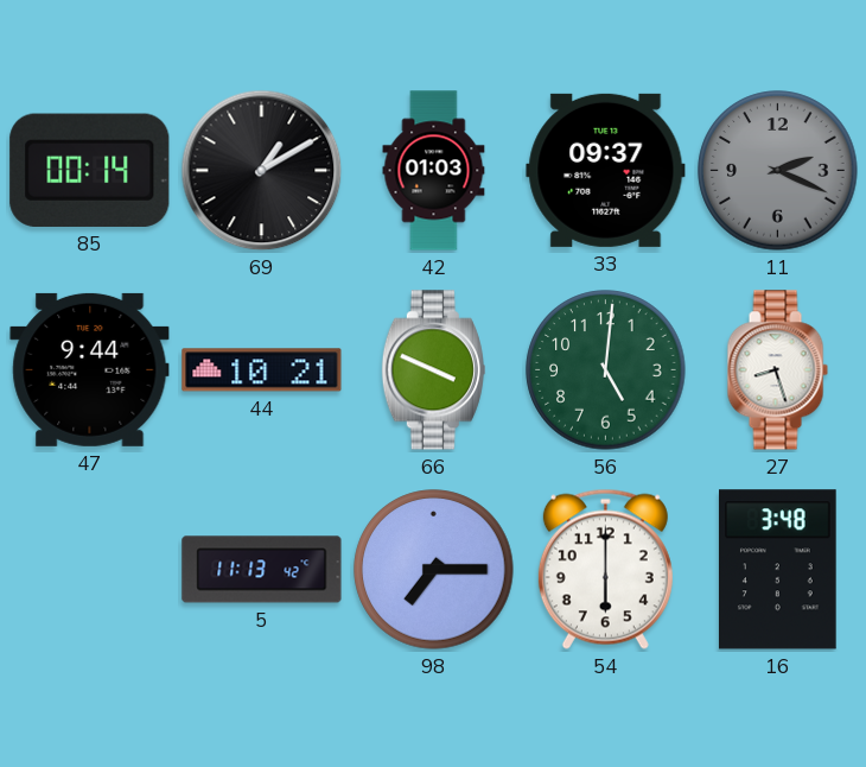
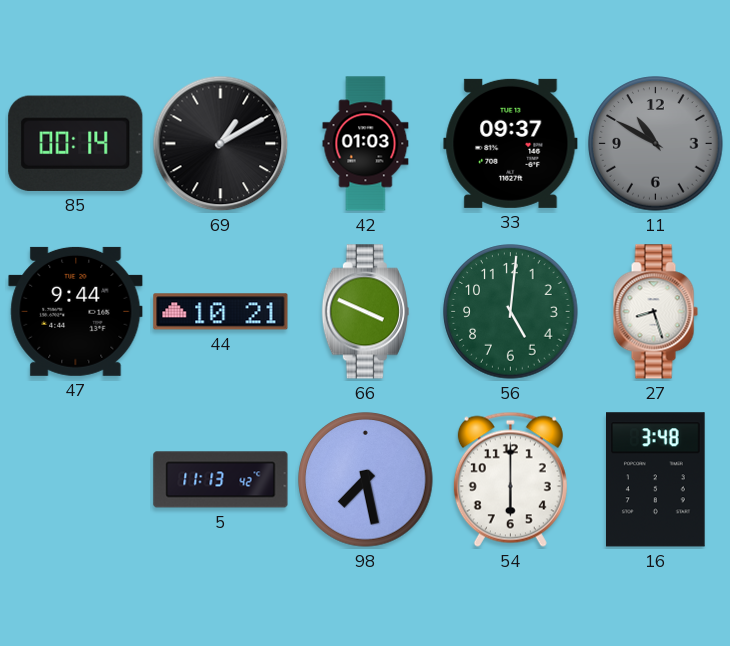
11: 2:19 -> 10:50 (656, 144)
98: 7:15 -> 7:28 (366, 480)
